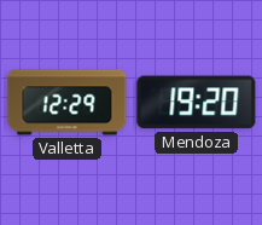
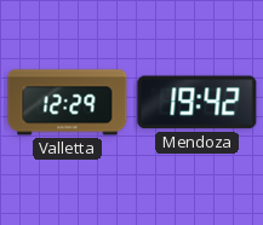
Mendoza: 19:20 -> 19:42 (198, 103)
